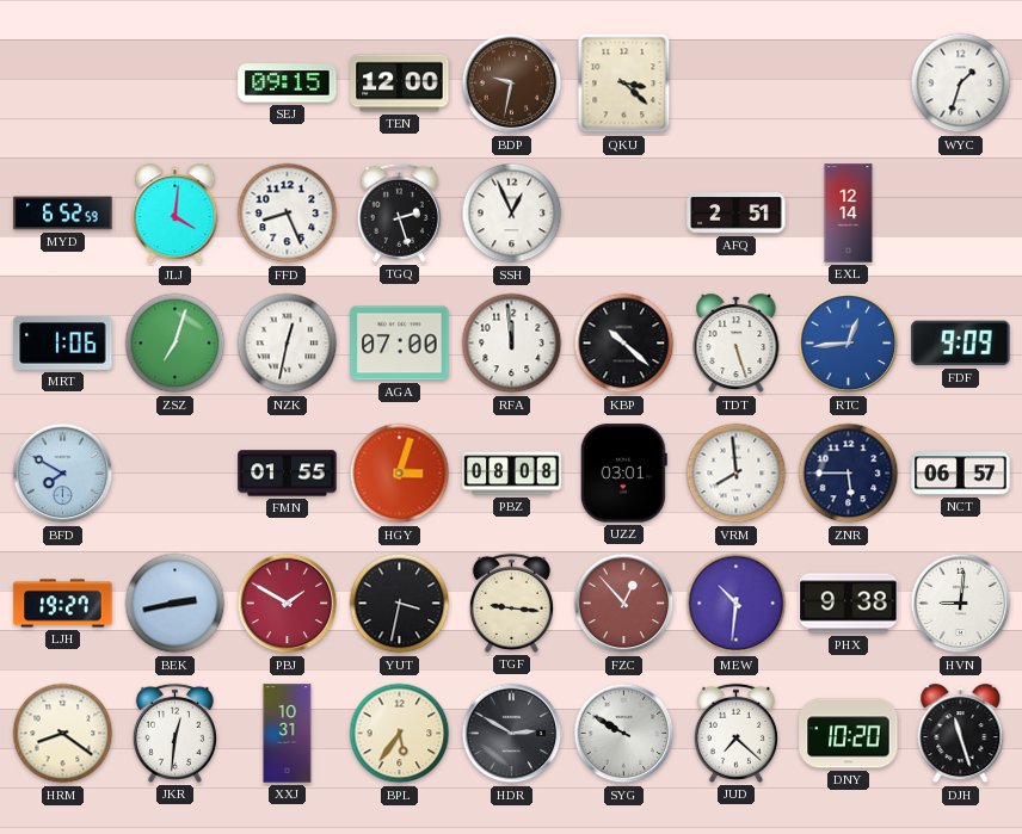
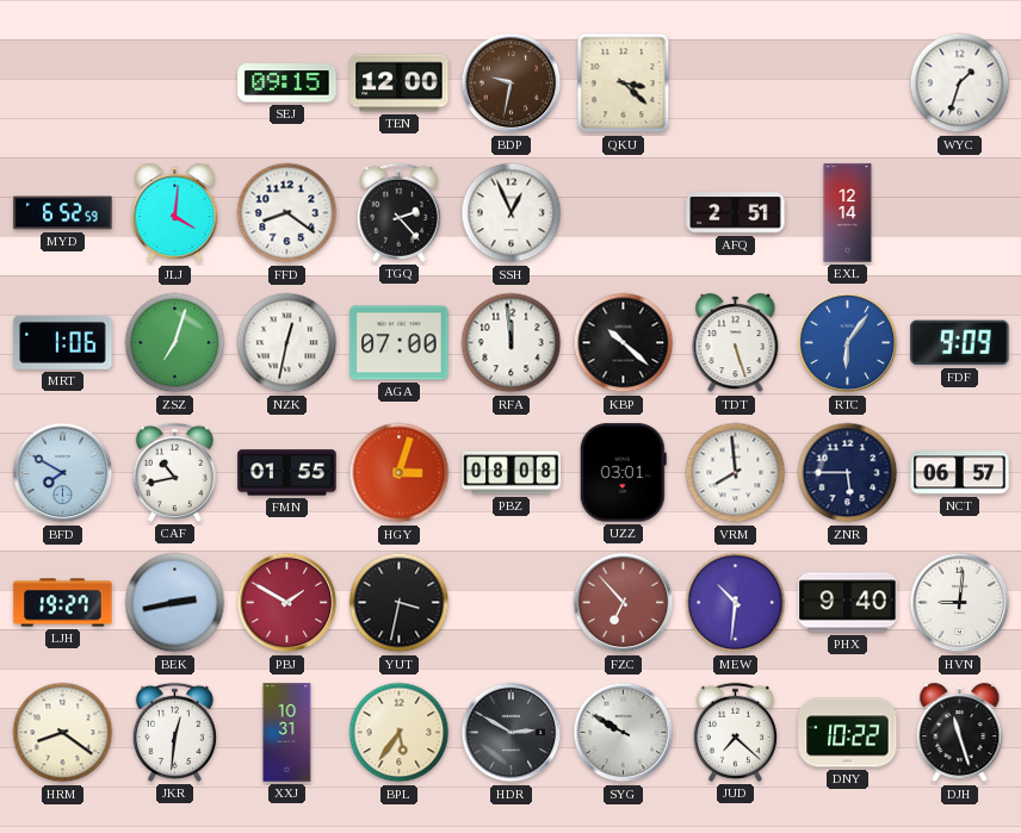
FFD: 8:26 -> 8:21 (287, 213)
TGQ: 2:27 -> 2:23 (398, 212)
RTC: 12:44 -> 6:06 (848, 343)
CAF: none -> 10:43 (174, 472)
TGF: 9:16 -> none (511, 603)
FZC: 12:53 -> 6:53 (624, 603)
PHX: 9:38 -> 9:40 (848, 603)
DNY: 10:20 -> 10:22 (848, 733)
